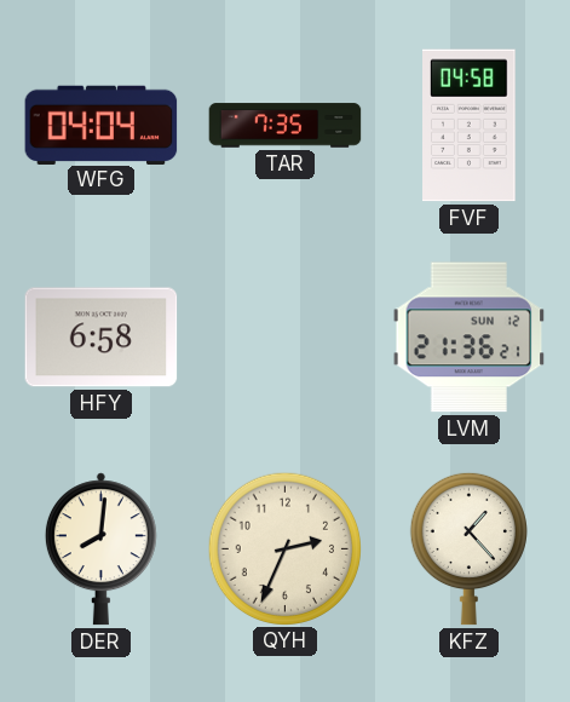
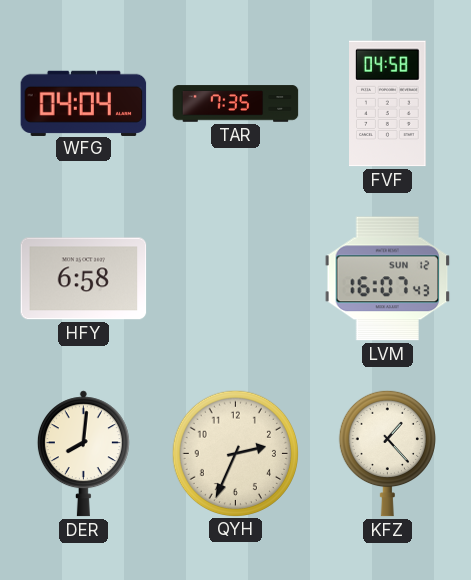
LVM: 21:36 -> 16:07 (388, 279)
